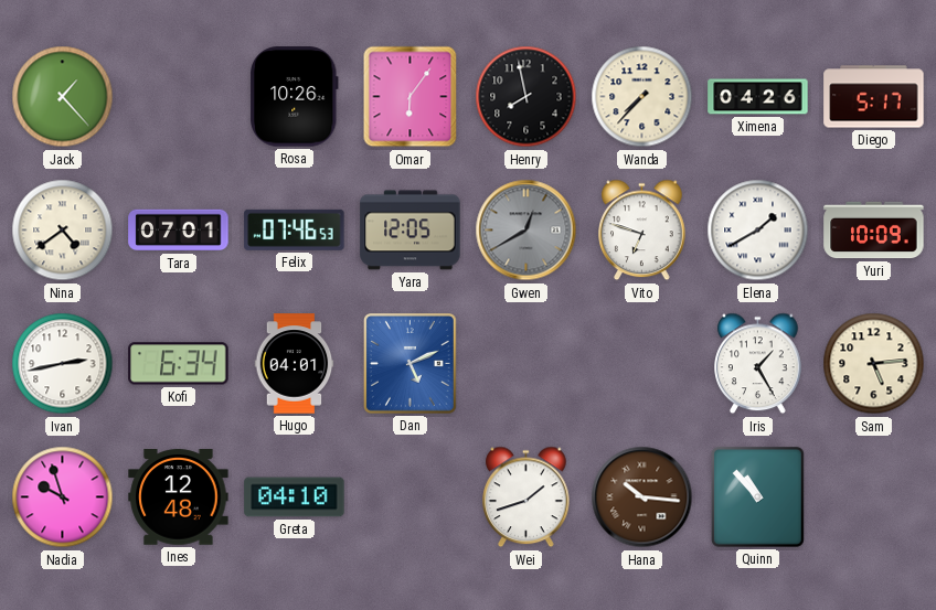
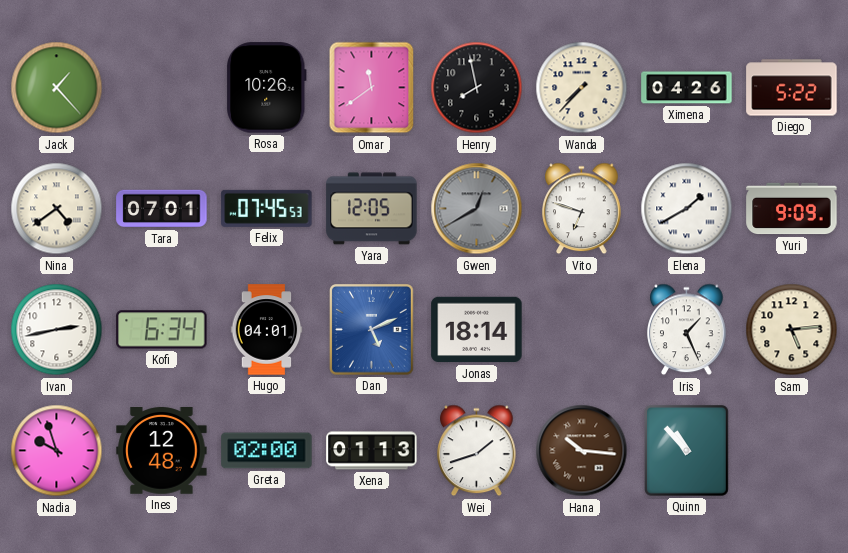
Omar: 6:06 -> 11:39 (372, 88)
Diego: 5:17 -> 5:22 (792, 88)
Felix: 07:46 -> 07:45 (267, 208)
Yuri: 10:09 -> 9:09 (792, 209)
Jonas: none -> 18:14 (477, 330)
Iris: 1:25 -> 1:26 (687, 330)
Greta: 04:10 -> 02:00 (267, 451)
Xena: none -> 01:13 (372, 451)
